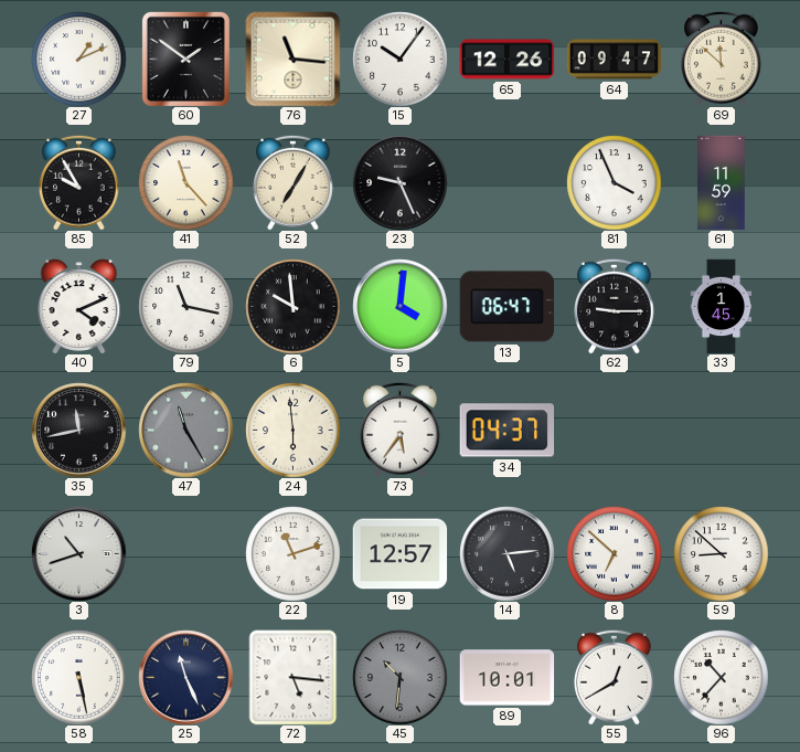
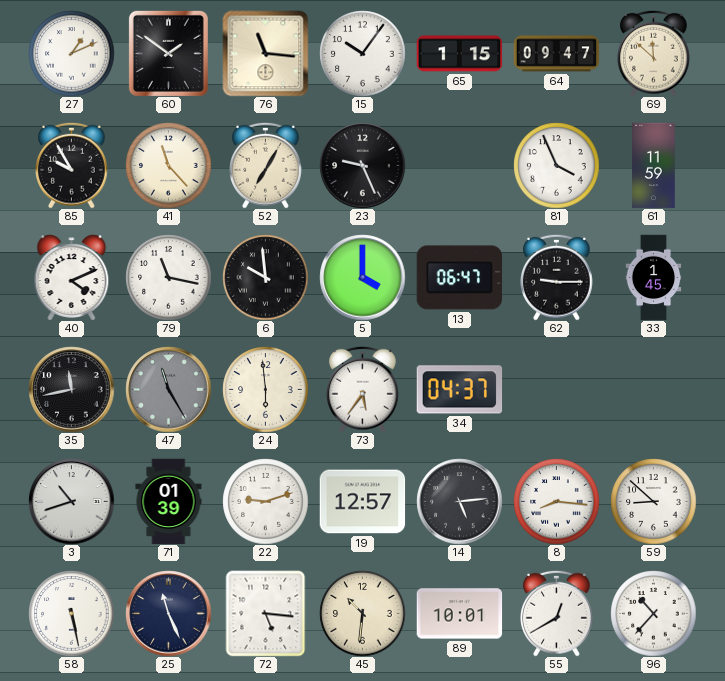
65: 12:26 -> 1:15 (459, 54)
5: 4:01 -> 4:00 (362, 277)
71: none -> 01:39 (169, 501)
22: 11:12 -> 9:12 (265, 501)
8: 6:52 -> 8:16 (556, 501)
45 dial: grey -> cream (362, 613)
